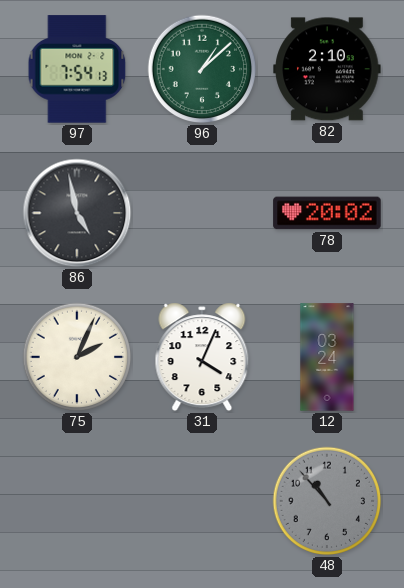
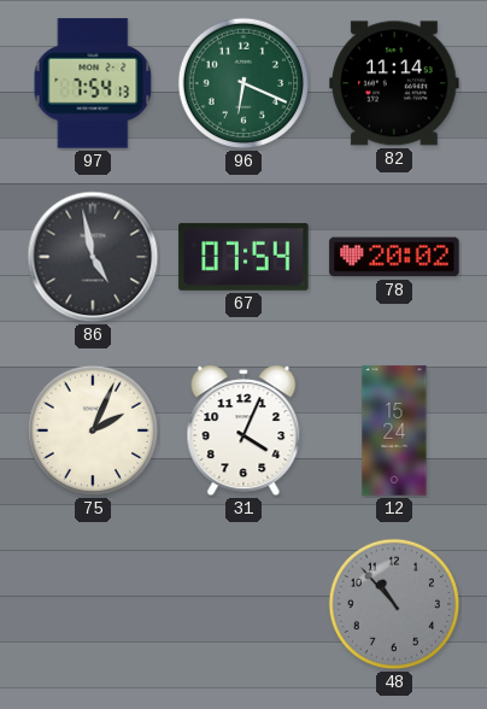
96: 1:08 -> 6:19 (243, 83)
82: 2:10 -> 11:14 (394, 83)
67: none -> 07:54 (243, 257)
12: 03:24 -> 15:24 (394, 430)
